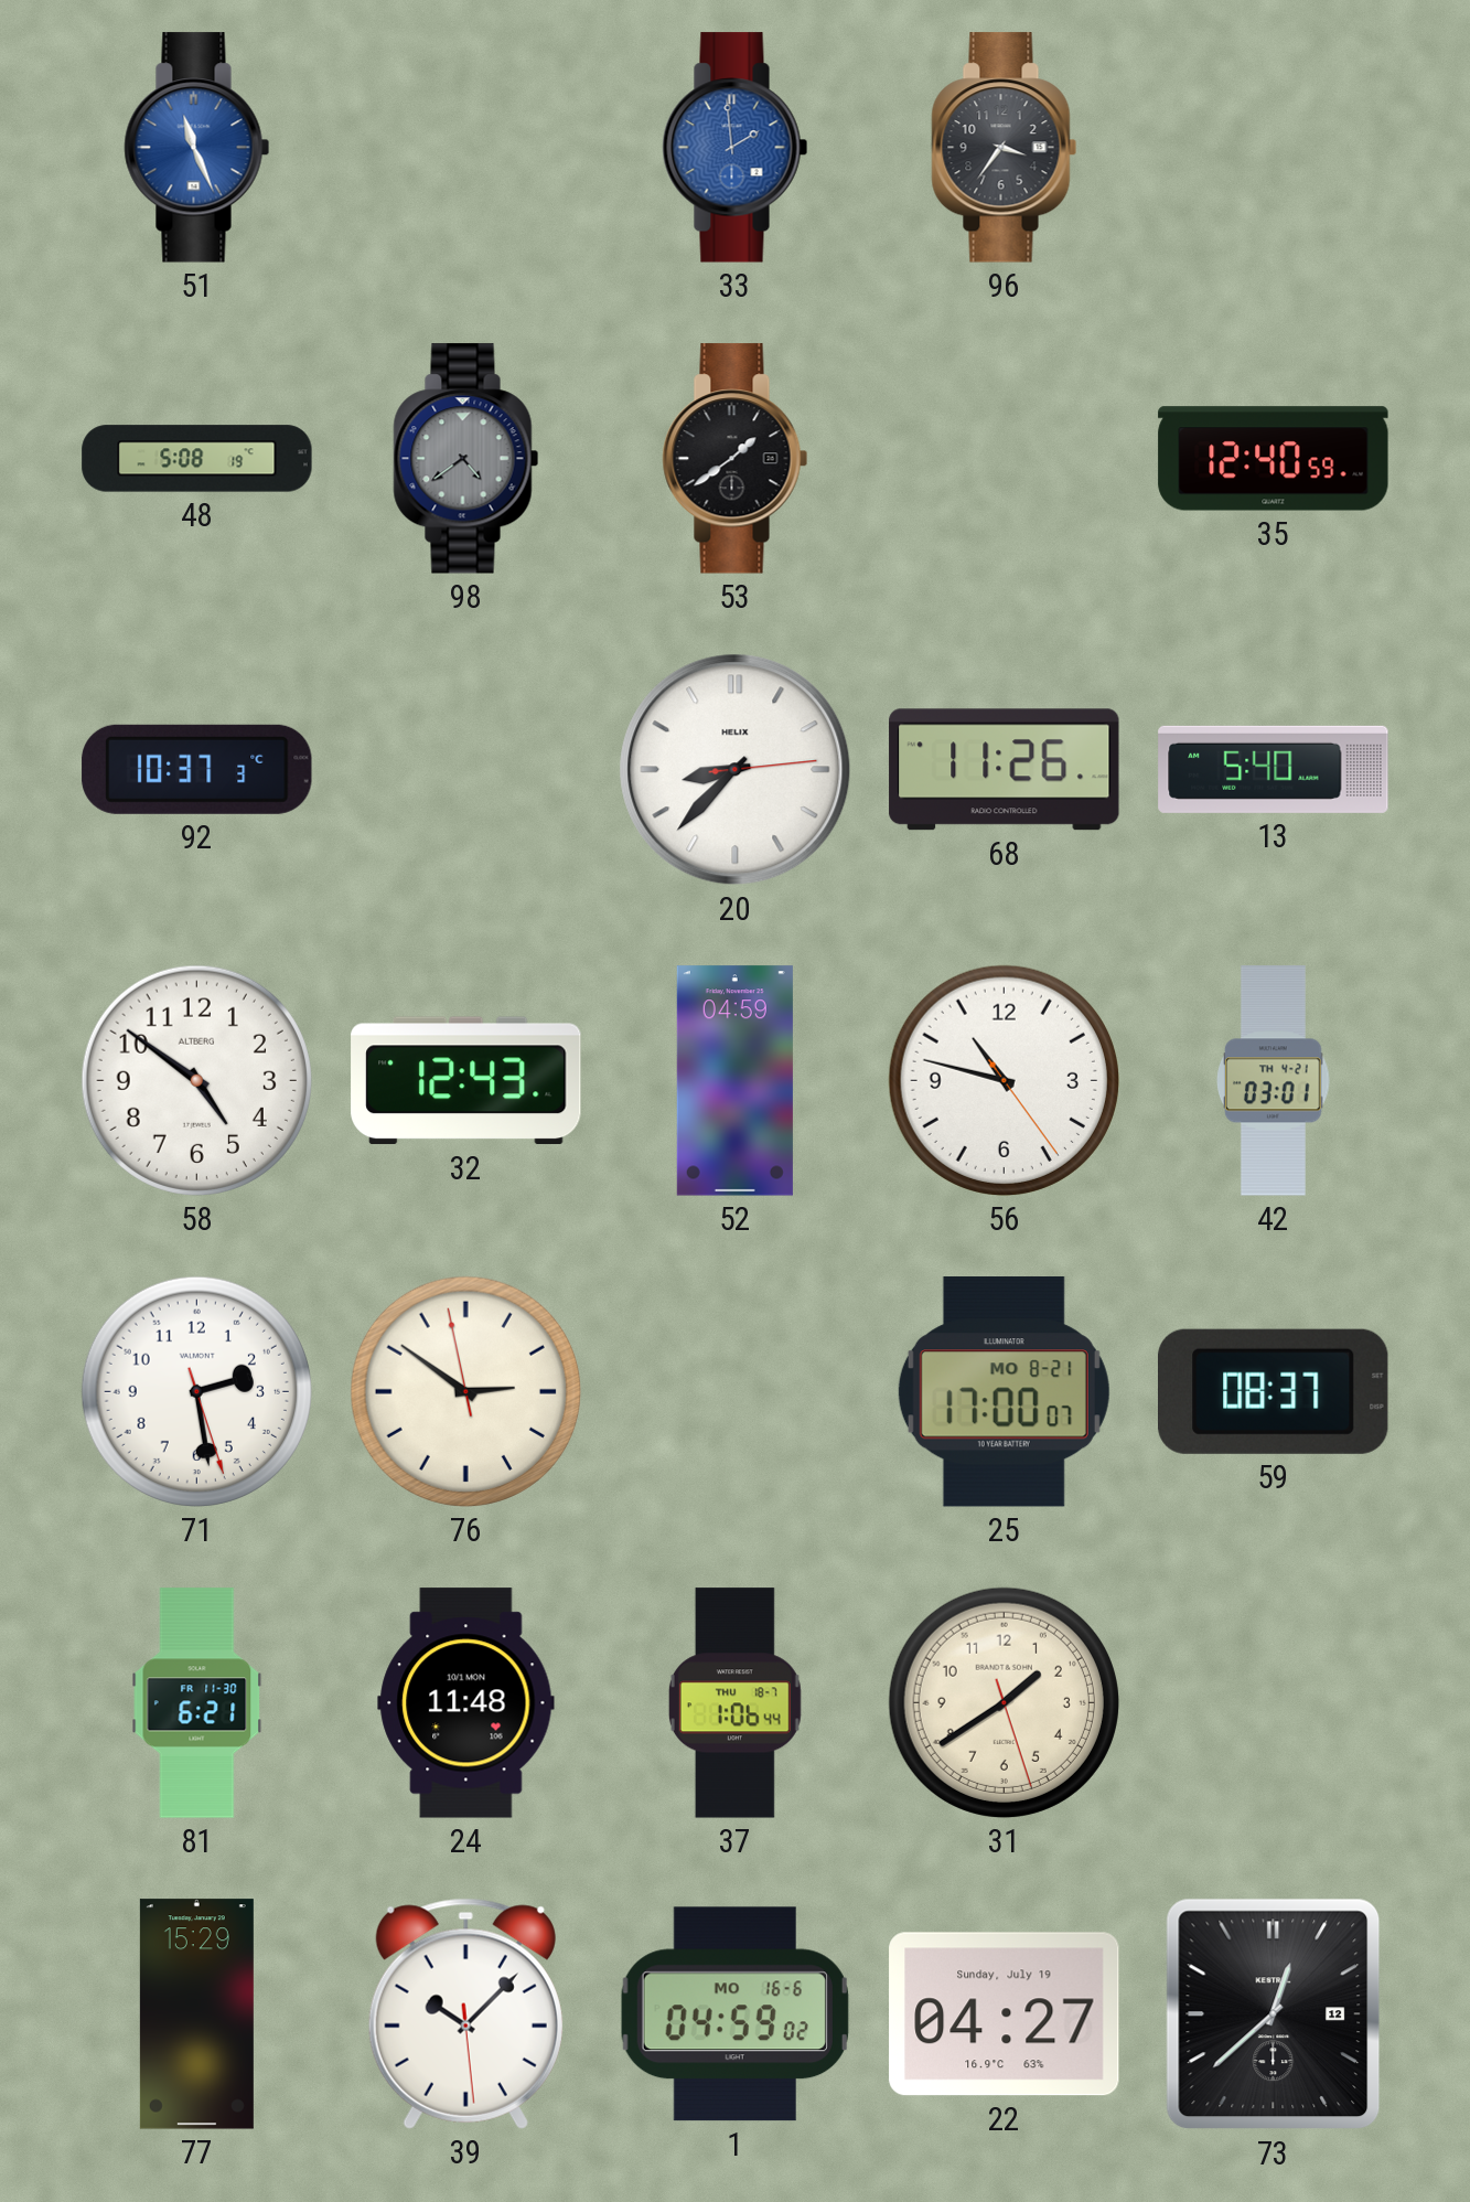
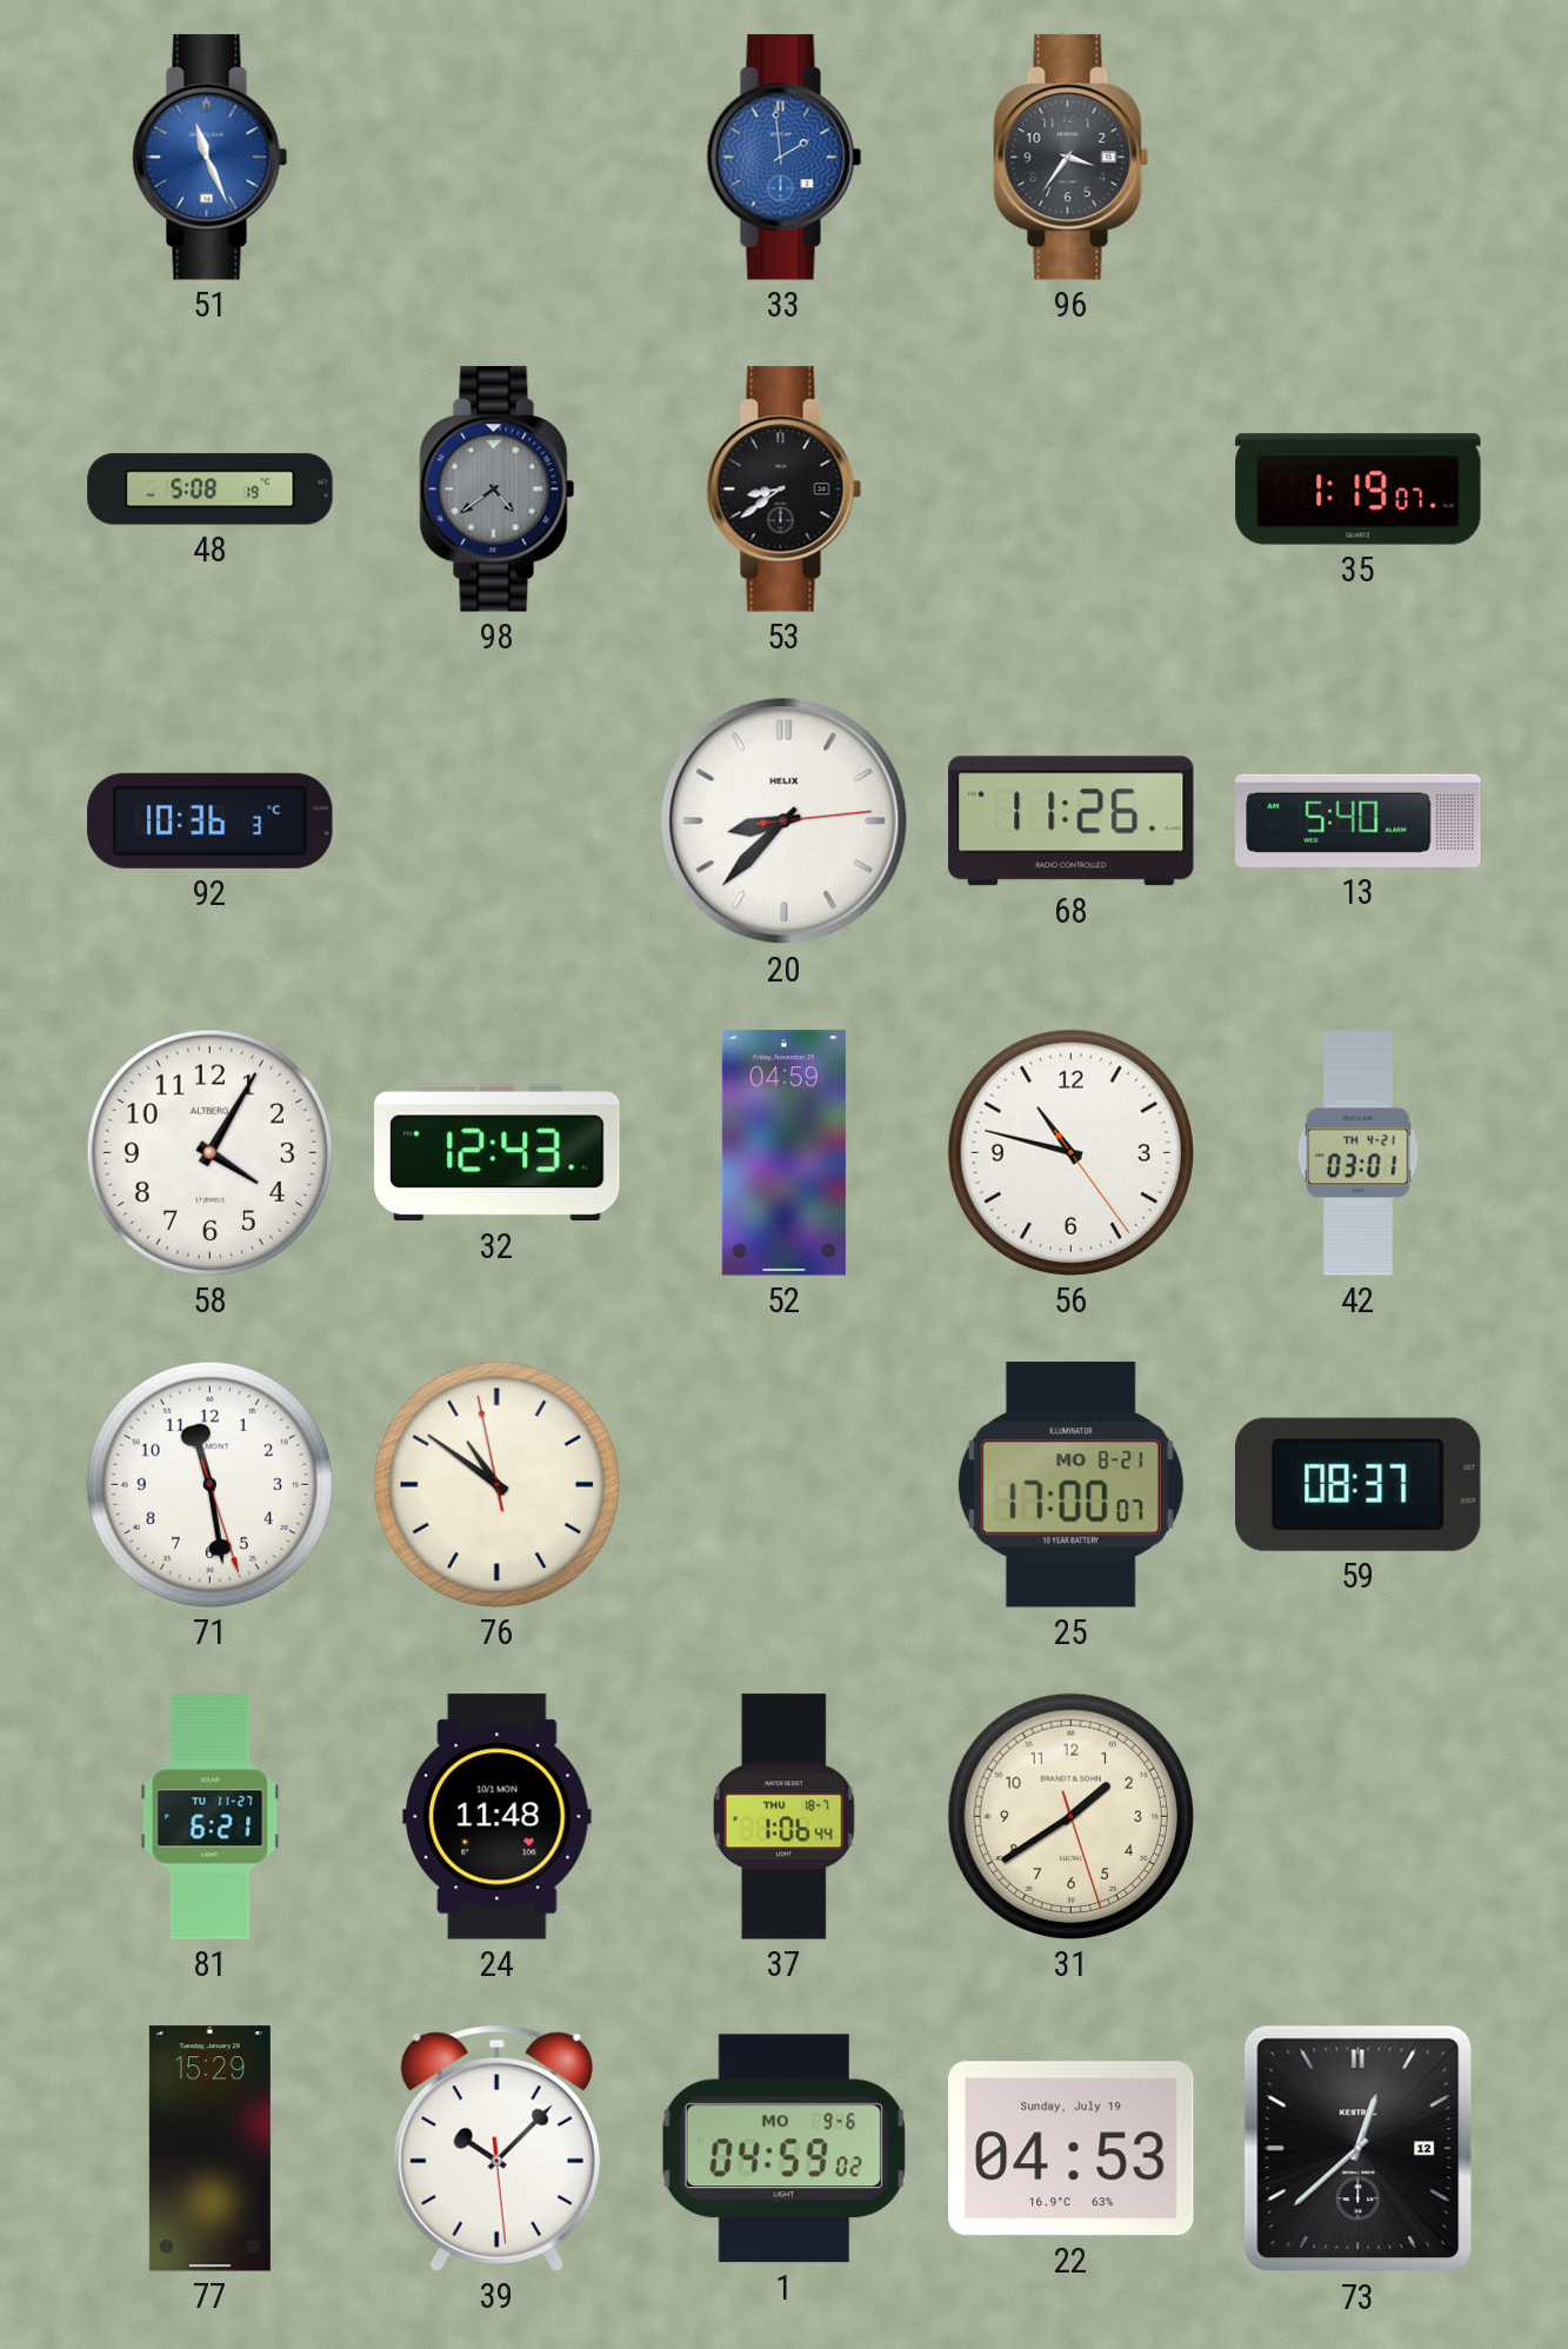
53: 1:39 -> 8:39 (785, 490)
35: 12:40 -> 1:19 (1359, 490)
92: 10:37 -> 10:36 (211, 820)
58: 4:51 -> 4:05 (209, 1152)
71: 2:28 -> 11:28 (209, 1484)
76: 2:50 -> 10:50 (496, 1484)
81 date: FR 11-30 -> TU 11-27 (211, 1817)
1 date: MO 16-6 -> MO 9-6 (783, 2149)
22: 04:27 -> 04:53 (1072, 2149)
